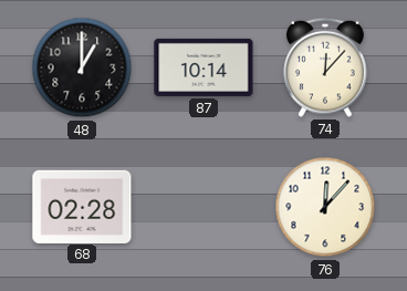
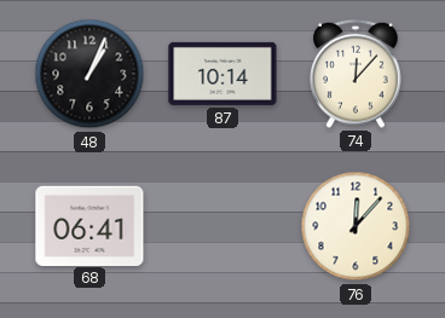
48: 1:00 -> 1:04 (89, 74)
68: 02:28 -> 06:41 (89, 225)
